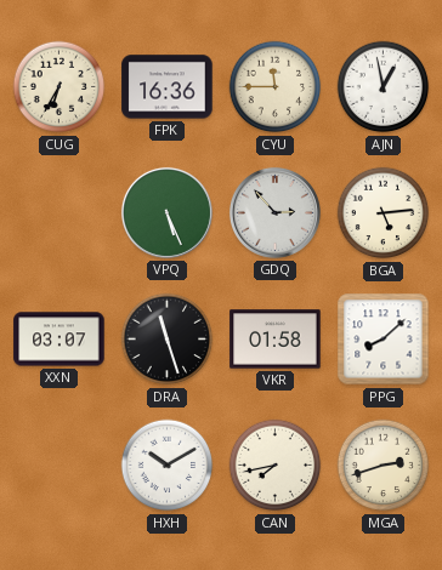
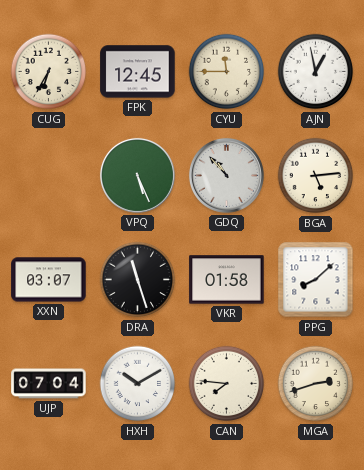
FPK: 16:36 -> 12:45 (138, 72)
GDQ: 2:53 -> 10:53 (226, 175)
UJP: none -> 07:04 (49, 384)
CAN: 7:43 -> 7:46 (227, 384)
